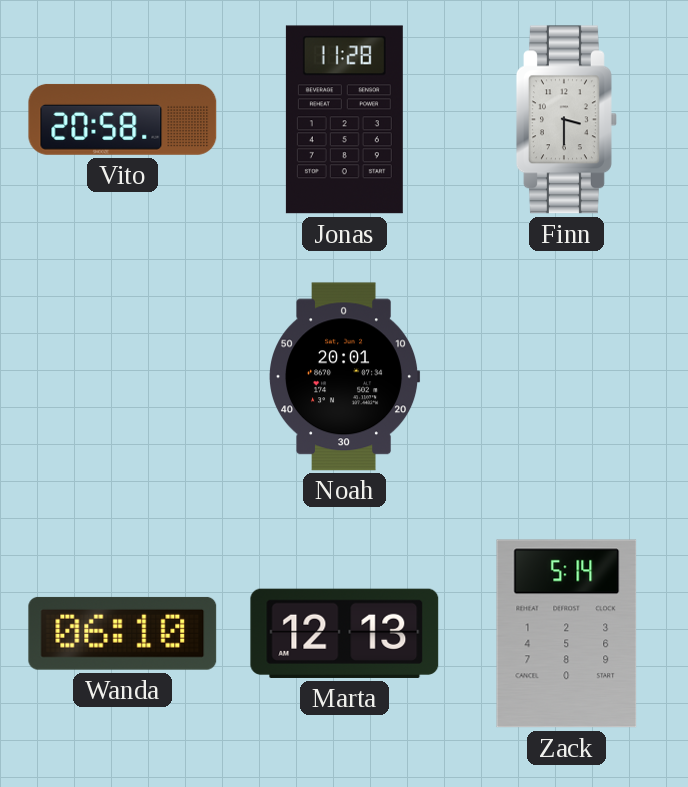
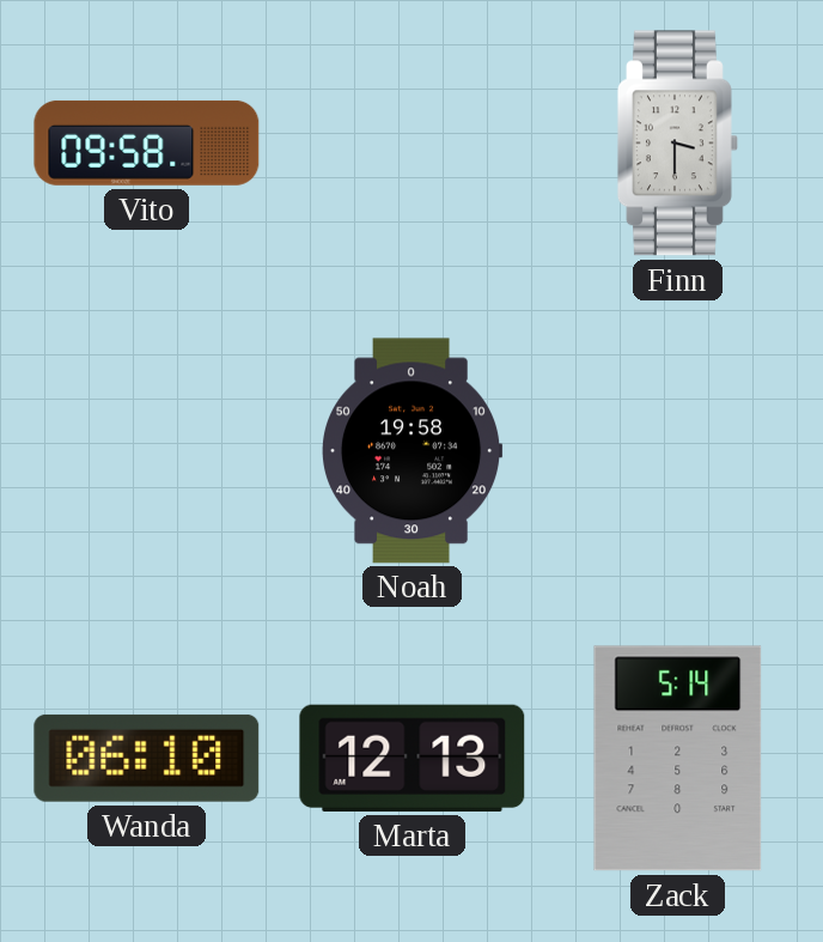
Vito: 20:58 -> 09:58 (147, 142)
Jonas: 11:28 -> none (344, 120)
Noah: 20:01 -> 19:58 (413, 451)
